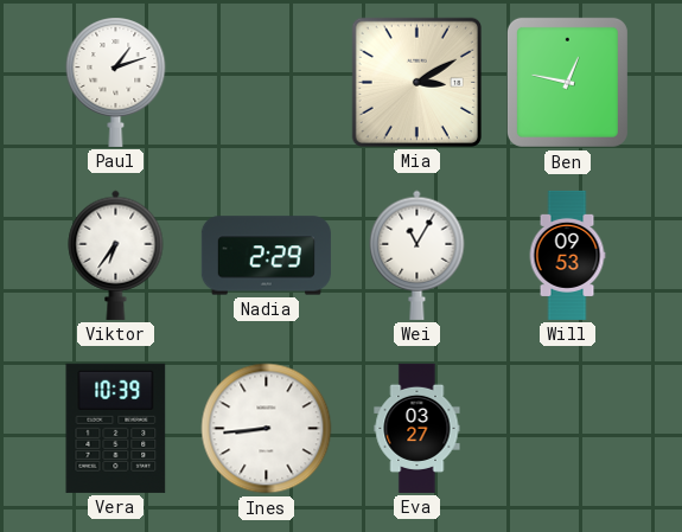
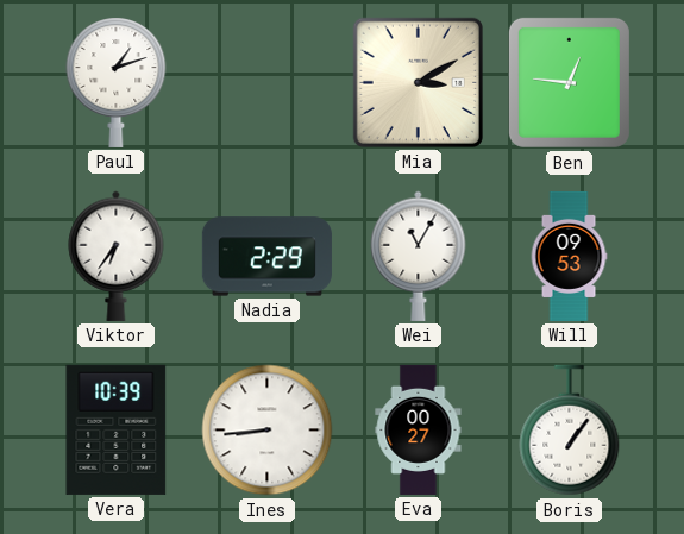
Ben: 12:47 -> 12:46 (569, 82)
Eva: 03:27 -> 00:27 (419, 429)
Boris: none -> 1:06 (570, 431)
